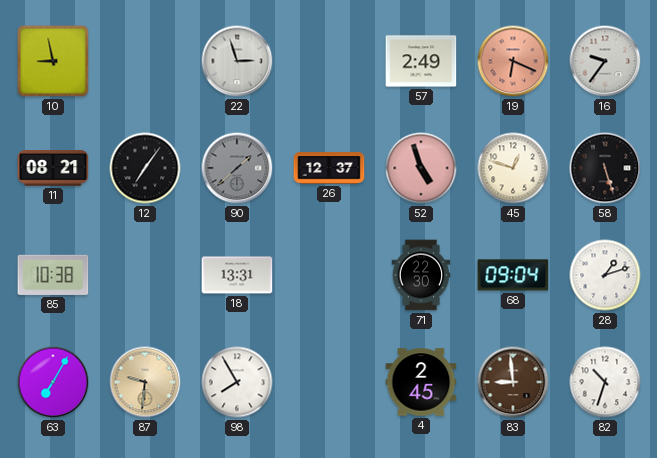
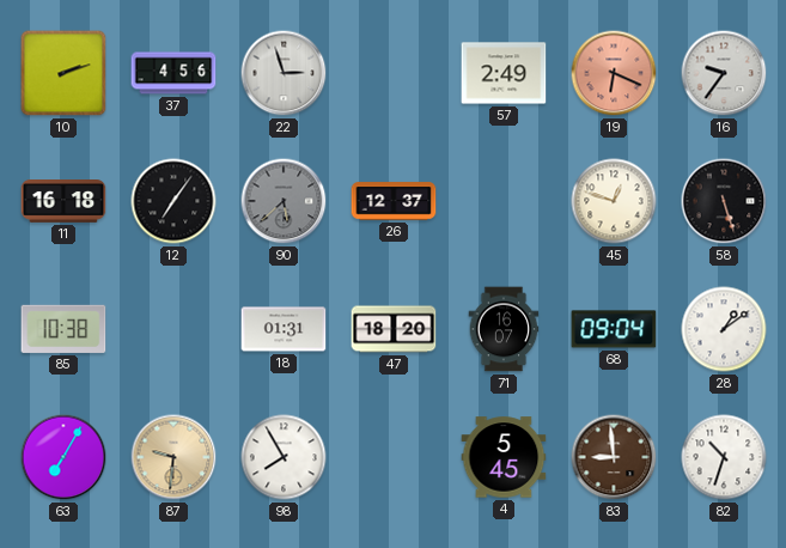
10: 8:58 -> 2:12 (63, 73)
37: none -> 4:56 (173, 73)
11: 08:21 -> 16:18 (63, 201)
90: 1:38 -> 5:38 (284, 201)
52: 4:57 -> none (421, 168)
18: 13:31 -> 01:31 (284, 329)
47: none -> 18:20 (394, 329)
71: 22:30 -> 16:07 (504, 329)
28: 1:12 -> 1:09 (724, 329)
4: 2:45 -> 5:45 (504, 457)
